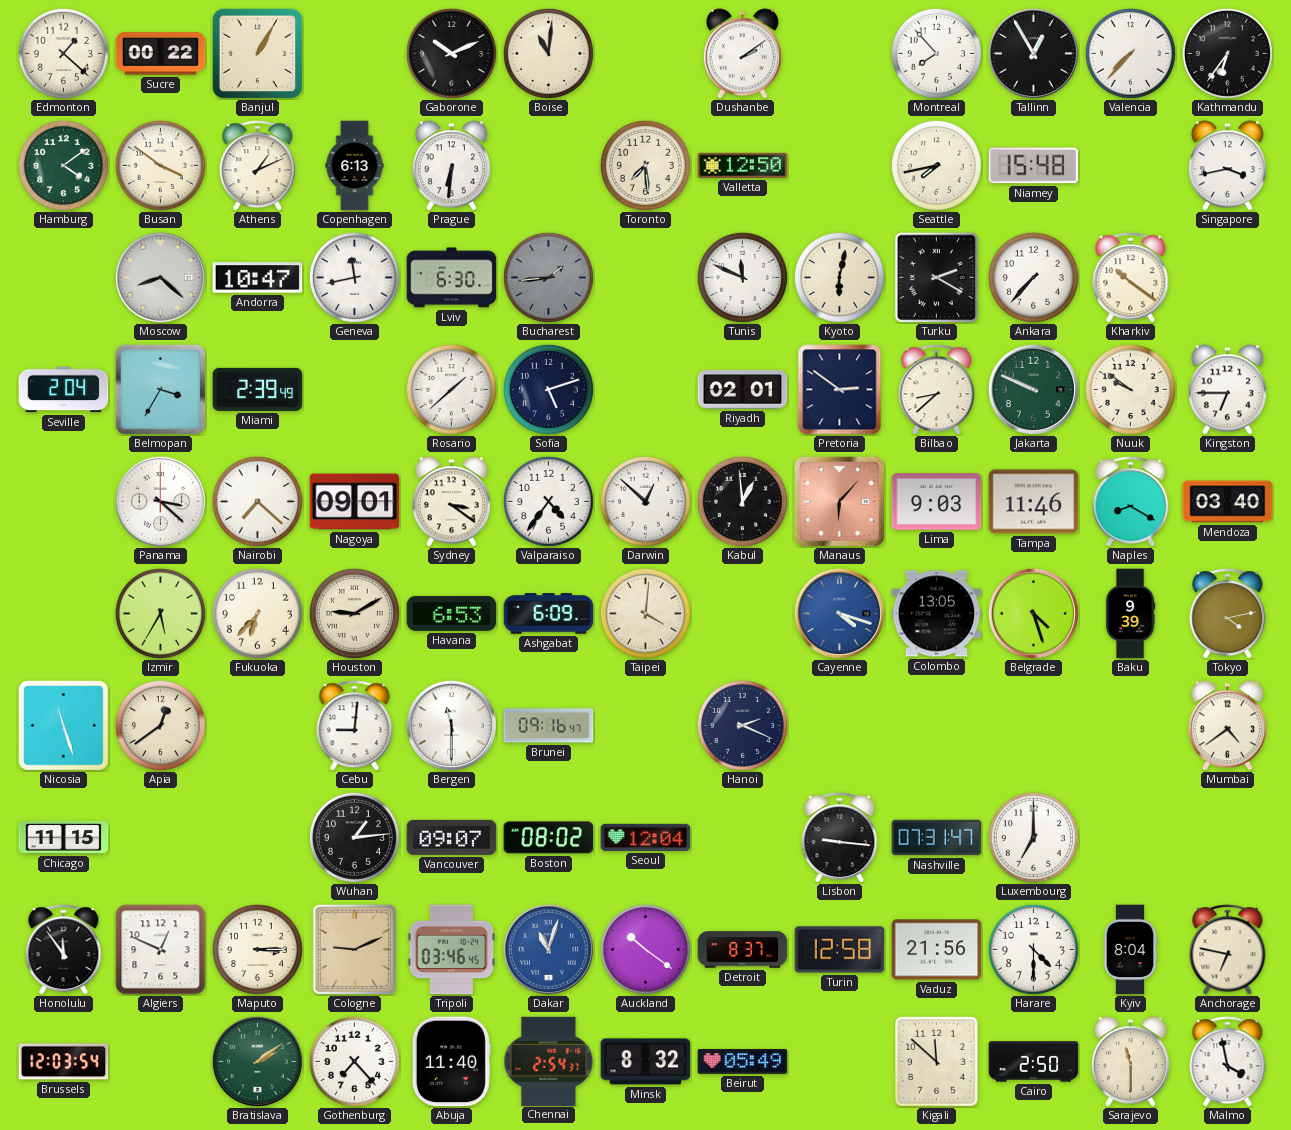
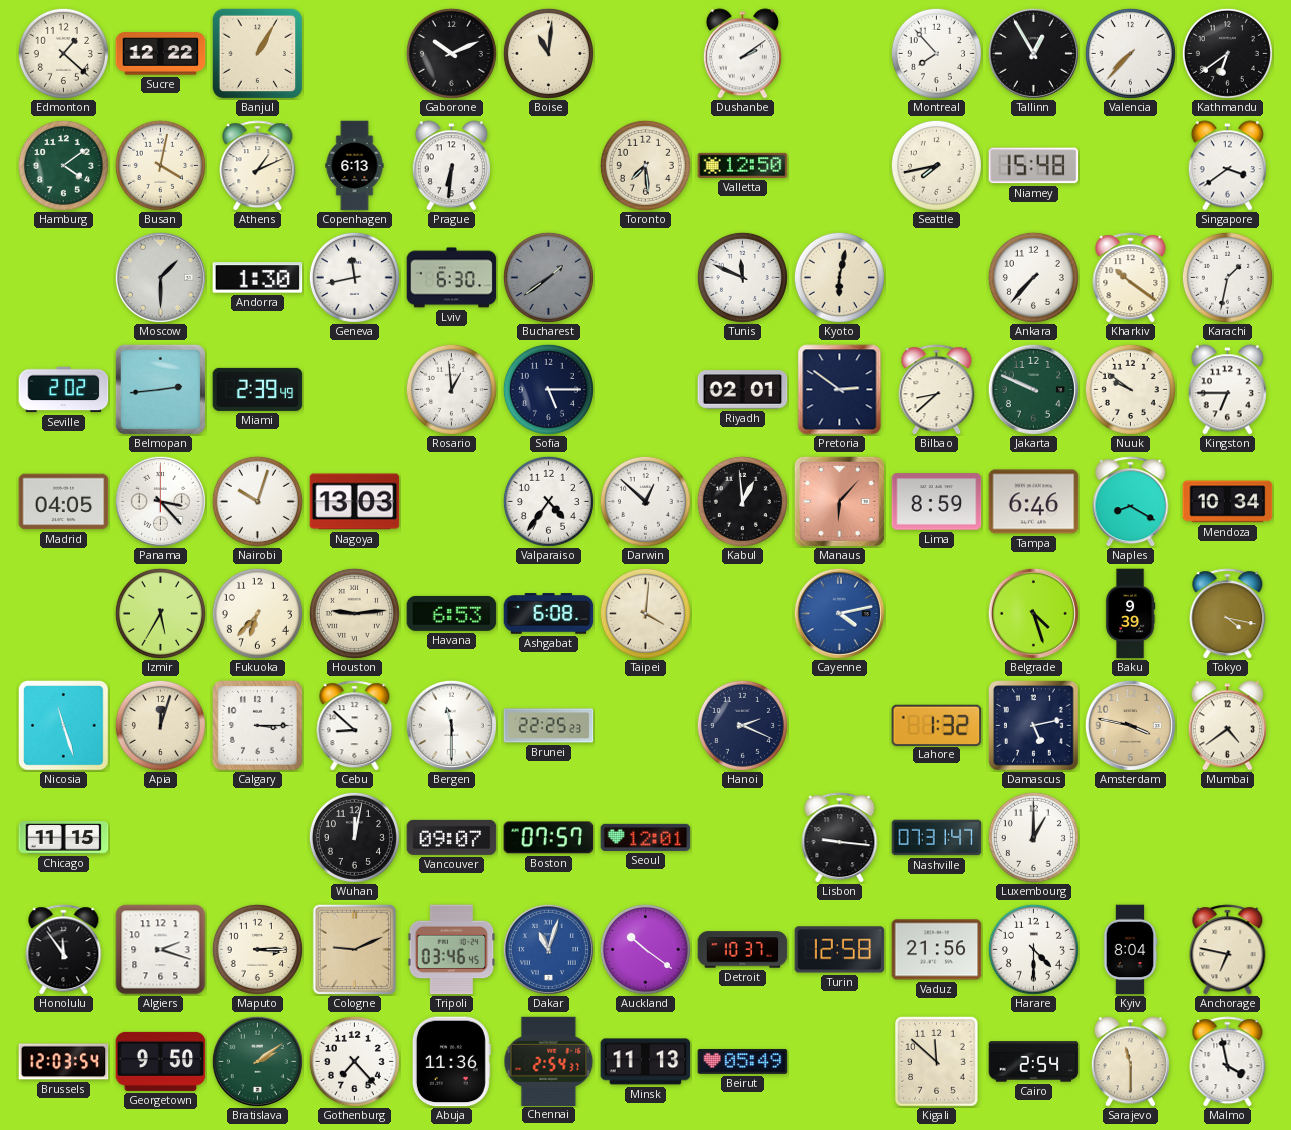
Sucre: 00:22 -> 12:22 (161, 54)
Kathmandu: 6:36 -> 6:39 (1227, 53)
Busan: 3:51 -> 4:02 (160, 165)
Singapore: 3:43 -> 3:39 (1227, 166)
Moscow: 8:22 -> 1:30 (160, 277)
Andorra: 10:47 -> 1:30 (258, 278)
Bucharest: 1:44 -> 1:39 (548, 277)
Turku: 2:20 -> none (937, 277)
Karachi: none -> 1:32 (1227, 277)
Seville: 2:04 -> 2:02 (64, 390)
Belmopan: 3:35 -> 2:44 (160, 389)
Rosario: 1:38 -> 12:59 (451, 389)
Sofia: 5:12 -> 5:15 (548, 389)
Madrid: none -> 04:05 (64, 502)
Panama: 3:22 -> 3:23 (160, 501)
Nairobi: 7:22 -> 10:03 (257, 501)
Nagoya: 09:01 -> 13:03 (355, 502)
Sydney: 3:21 -> none (451, 502)
Lima: 9:03 -> 8:59 (937, 502)
Tampa: 11:46 -> 6:46 (1034, 502)
Mendoza: 03:40 -> 10:34 (1228, 502)
Houston: 9:10 -> 9:14 (354, 613)
Ashgabat: 6:09 -> 6:08 (549, 614)
Cayenne: 4:18 -> 4:13 (839, 613)
Colombo: 13:05 -> none (937, 614)
Tokyo: 4:13 -> 4:17 (1228, 614)
Apia: 12:39 -> 12:03 (160, 725)
Calgary: none -> 3:15 (258, 726)
Cebu: 9:01 -> 8:52 (355, 726)
Brunei: 09:16 -> 22:25 (549, 726)
Lahore: none -> 1:32 (937, 725)
Damascus: none -> 5:13 (1034, 726)
Amsterdam: none -> 3:47 (1130, 725)
Wuhan: 1:14 -> 12:02 (354, 837)
Boston: 08:02 -> 07:57 (549, 838)
Seoul: 12:04 -> 12:01 (646, 837)
Luxembourg: 7:00 -> 1:00 (1033, 837)
Algiers: 12:49 -> 2:18 (161, 950)
Detroit: 8:37 -> 10:37 (743, 950)
Georgetown: none -> 9:50 (161, 1061)
Abuja: 11:40 -> 11:36 (451, 1062)
Minsk: 8:32 -> 11:13 (646, 1062)
Cairo: 2:50 -> 2:54 (1034, 1062)
